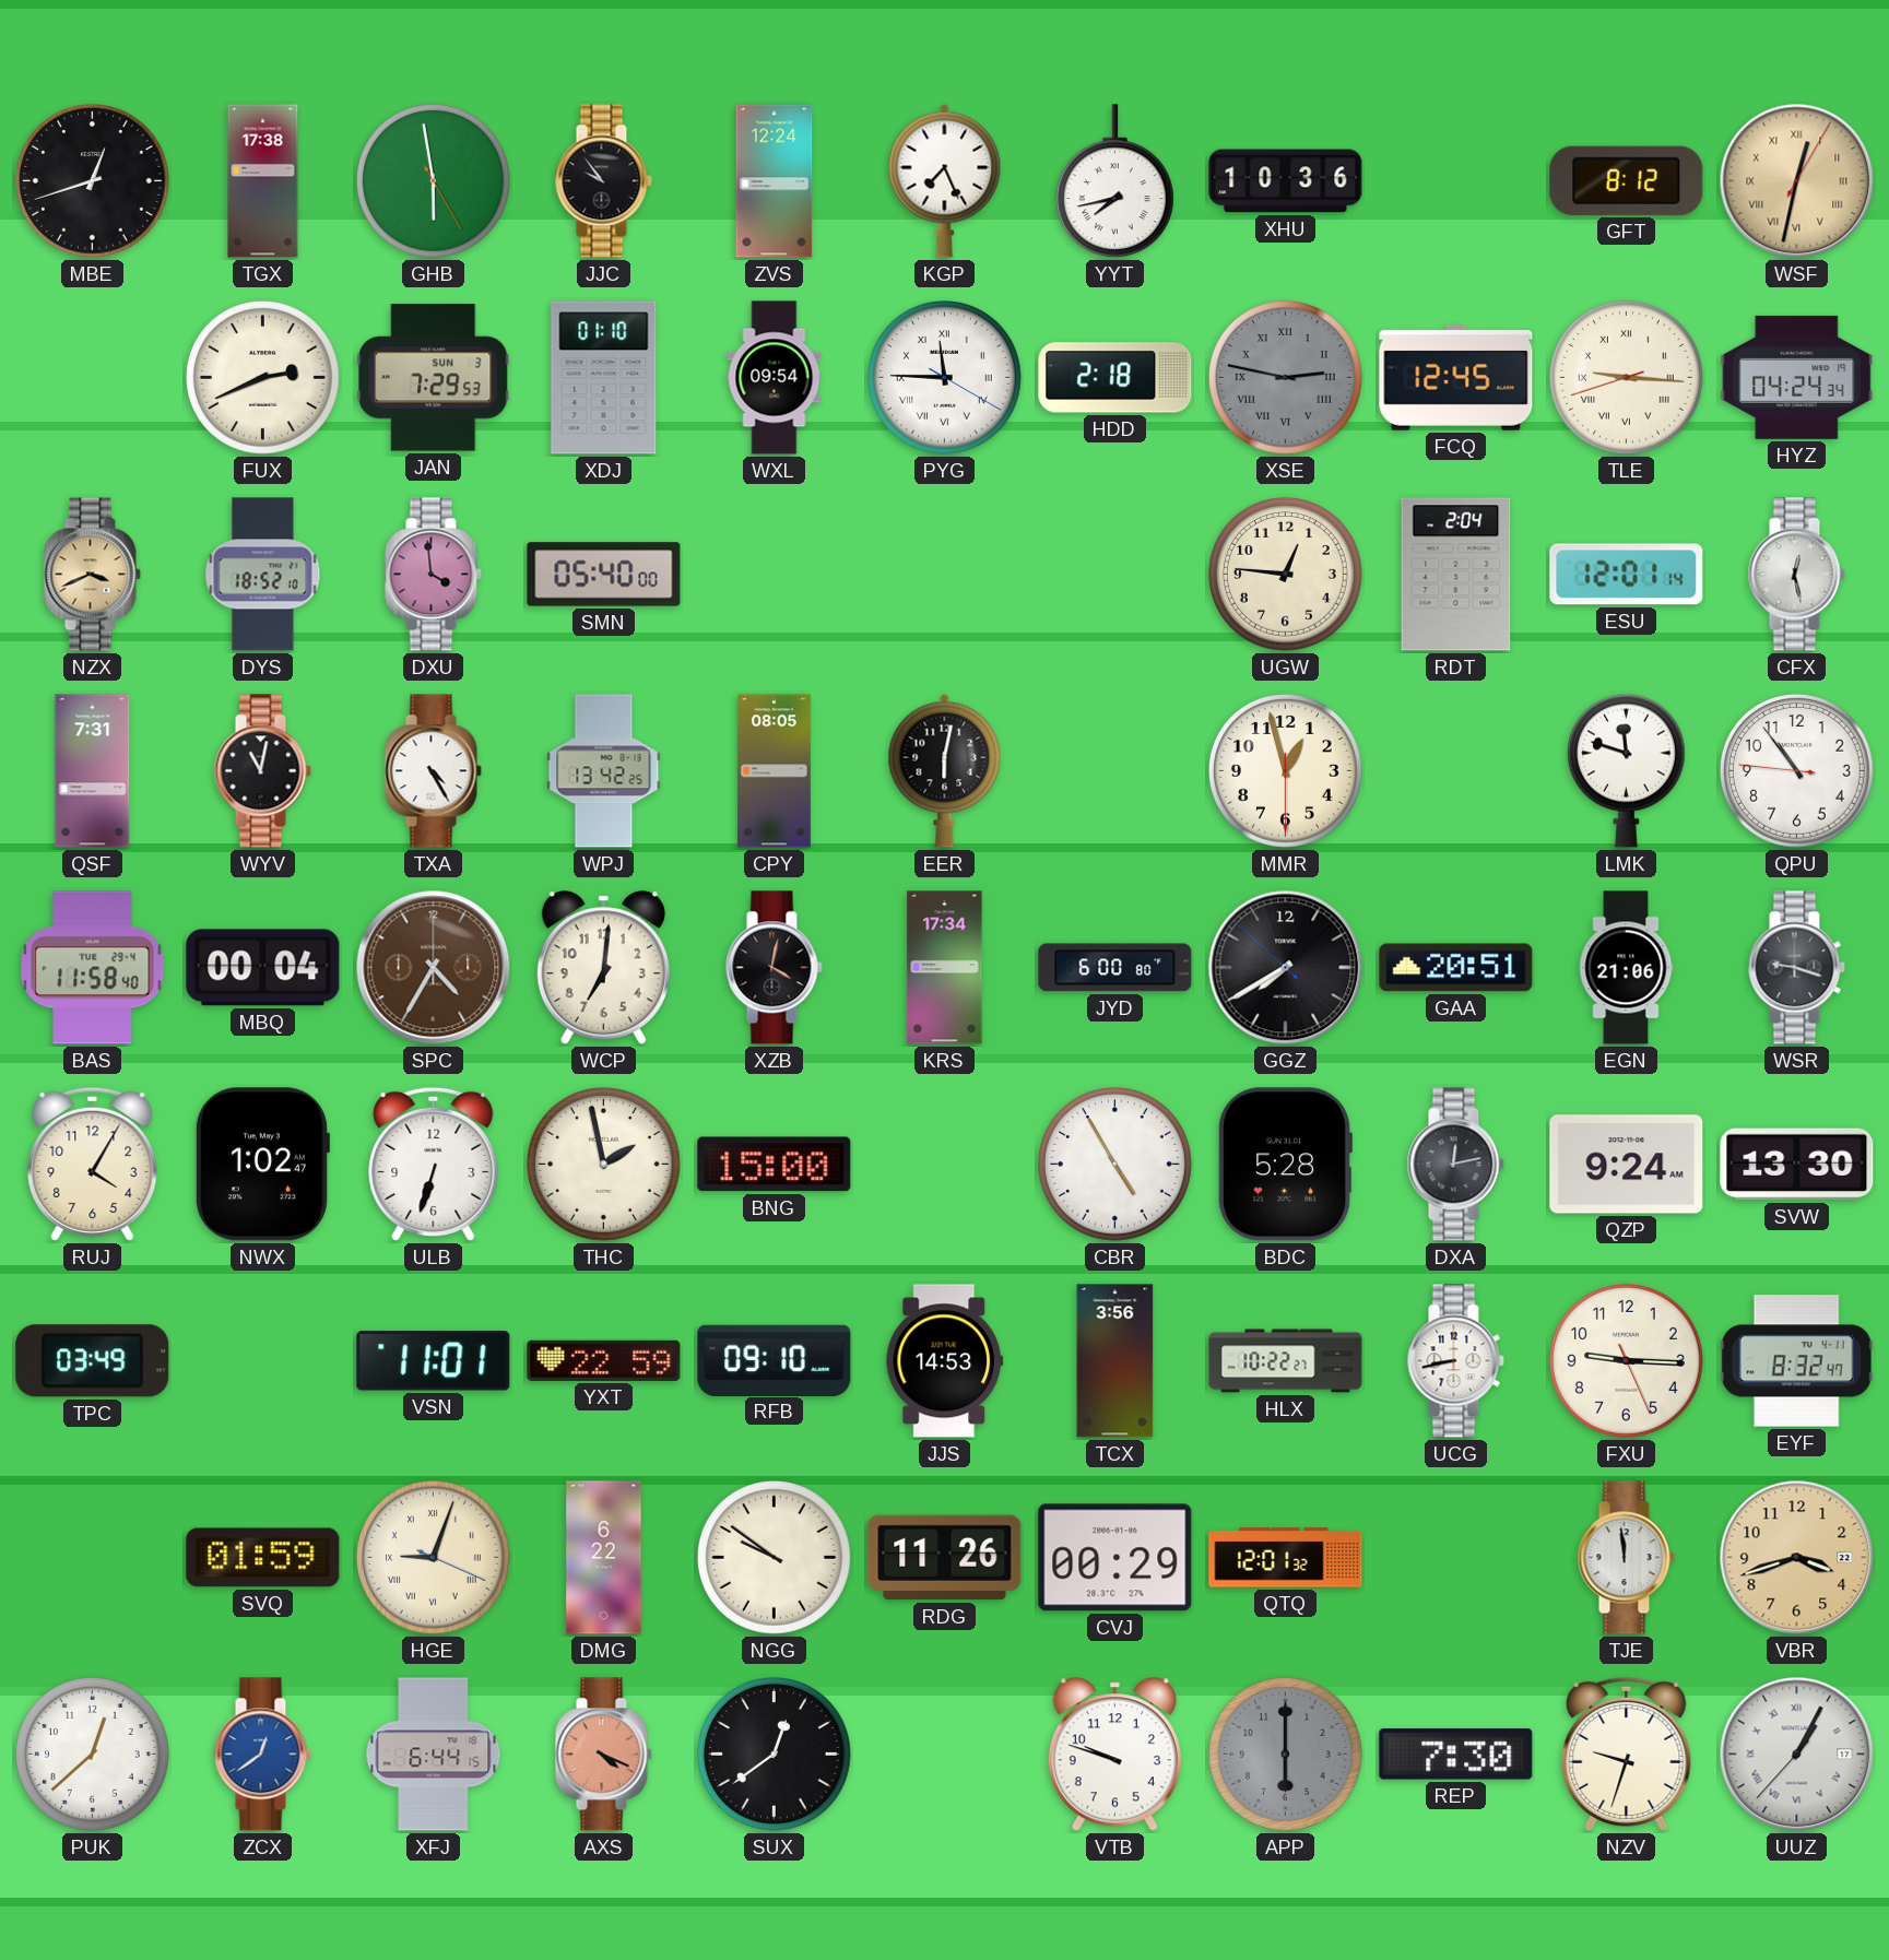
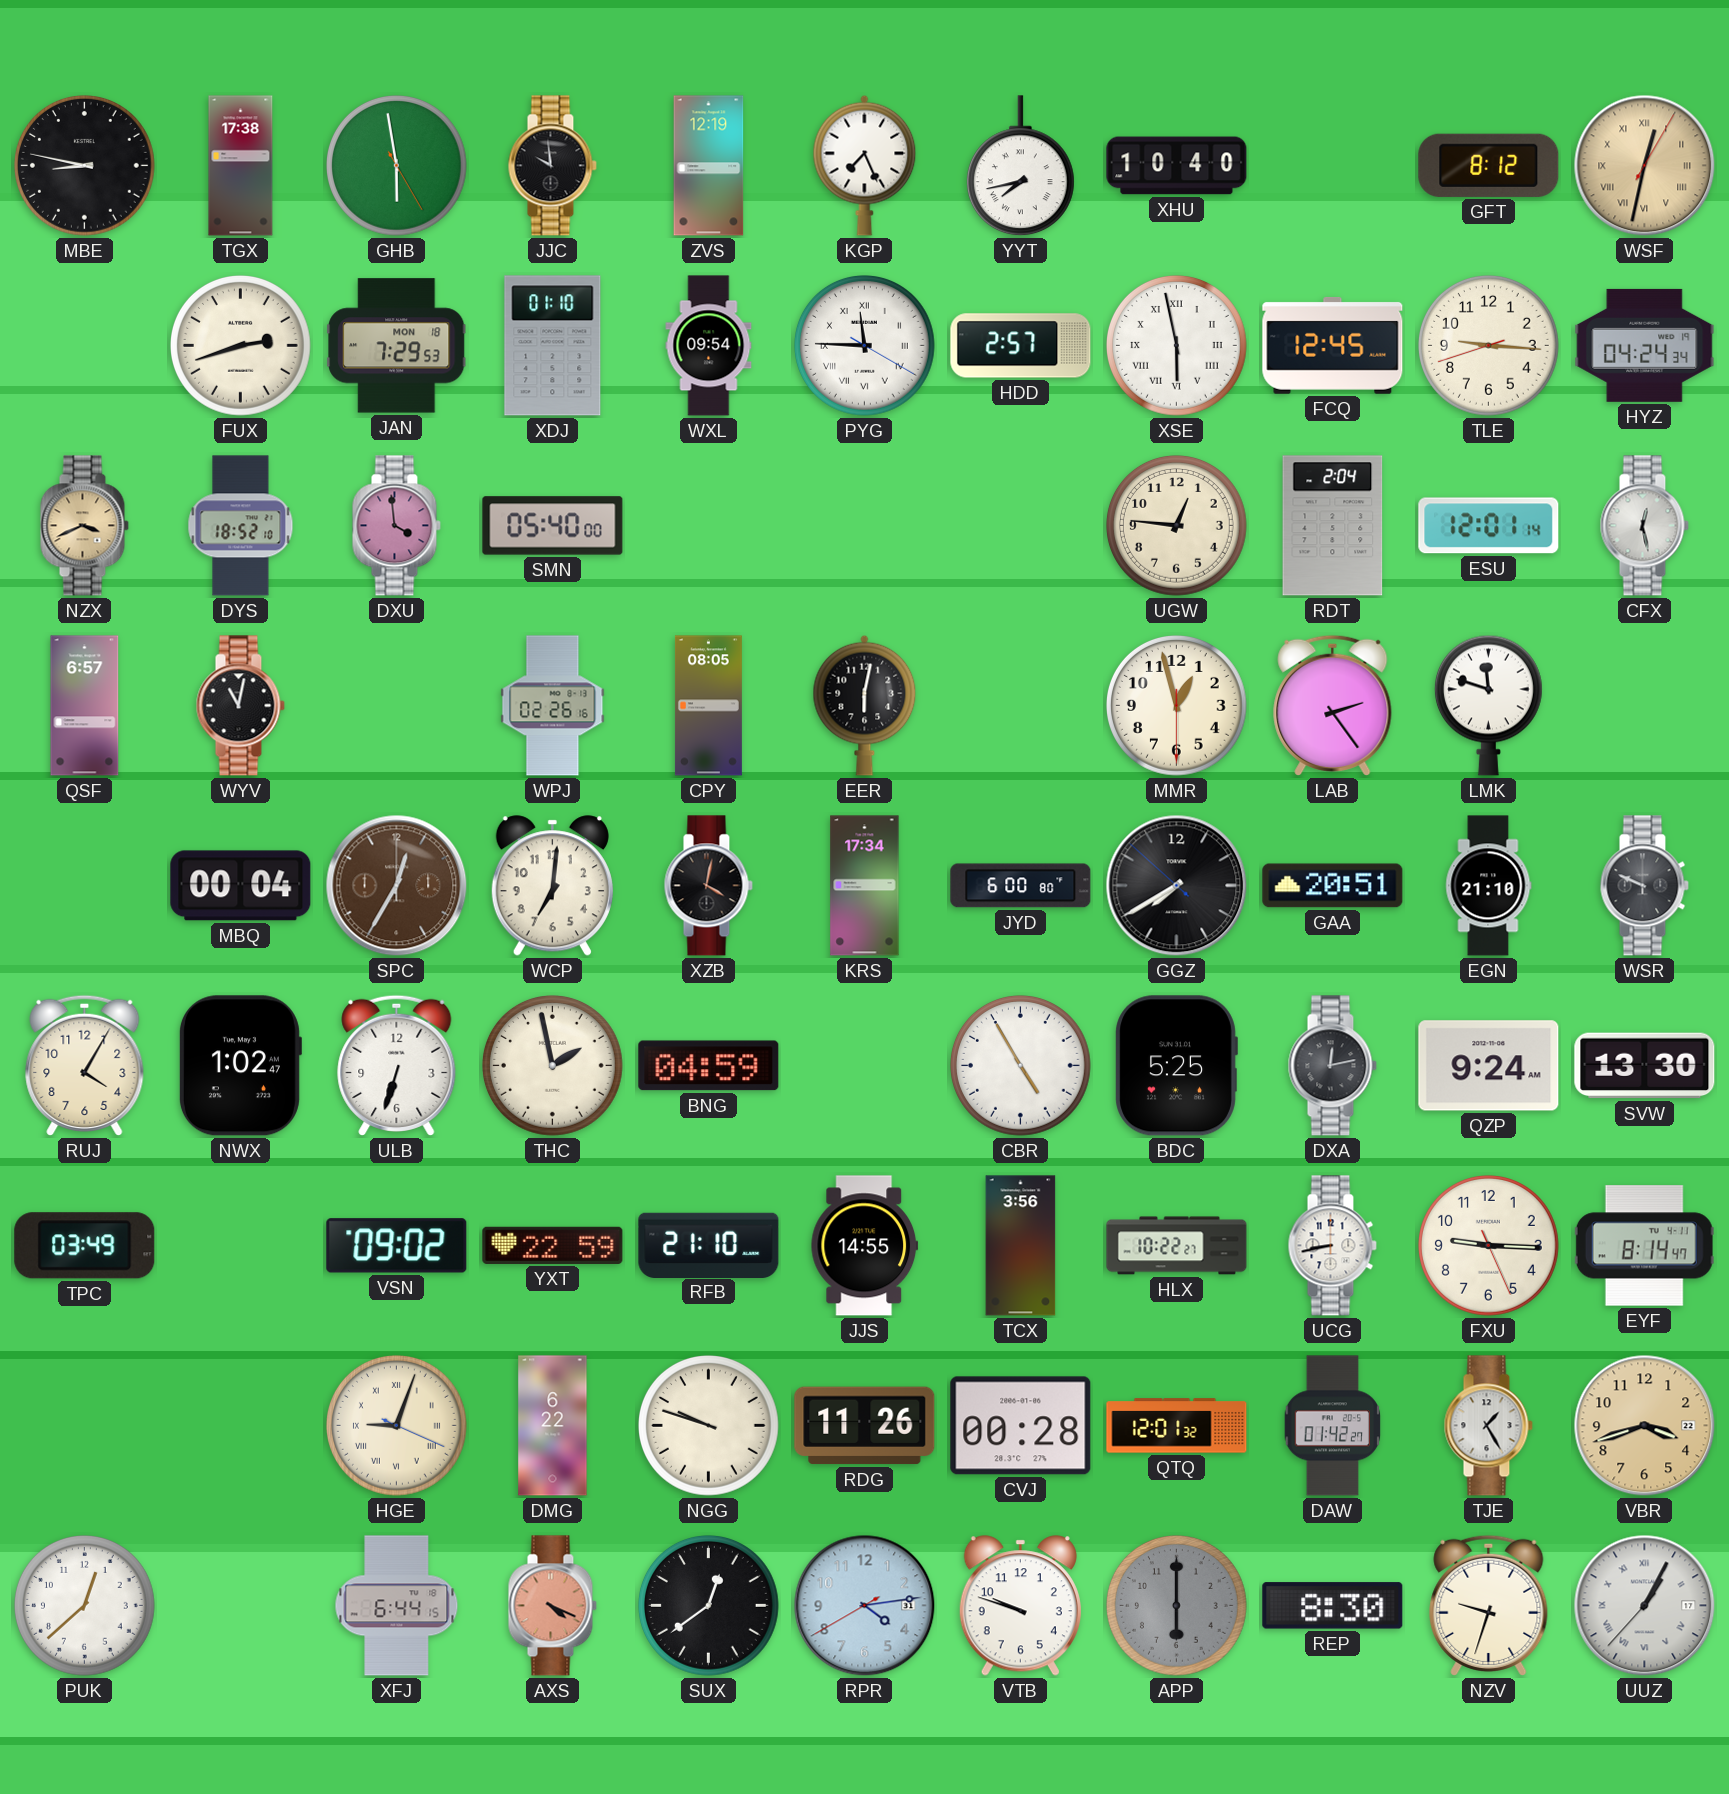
MBE: 12:42 -> 8:47 (85, 166)
JJC: 9:54 -> 9:59 (552, 166)
ZVS: 12:24 -> 12:19 (709, 166)
XHU: 10:36 -> 10:40 (1177, 166)
FUX: 2:41 -> 2:42 (241, 346)
JAN date: SUN 3 -> MON 18 (397, 346)
HDD: 2:18 -> 2:57 (1021, 346)
XSE: 2:47 -> 5:58 (1177, 346)
XSE dial: grey -> white (1177, 346)
TLE numerals: Roman -> Arabic (1489, 346)
QSF: 7:31 -> 6:57 (85, 706)
TXA: 4:25 -> none (433, 771)
WPJ: 13:42 -> 02:26 (553, 706)
LAB: none -> 2:24 (1333, 705)
QPU: 10:53 -> none (1797, 771)
BAS: 11:58 -> none (93, 968)
SPC: 4:35 -> 12:35 (397, 886)
EGN: 21:06 -> 21:10 (1489, 886)
WSR: 9:18 -> 9:49 (1644, 886)
BNG: 15:00 -> 04:59 (709, 1066)
BDC: 5:28 -> 5:25 (1176, 1066)
VSN: 11:01 -> 09:02 (397, 1246)
RFB: 09:10 -> 21:10 (709, 1245)
JJS: 14:53 -> 14:55 (865, 1246)
EYF: 8:32 -> 8:14 (1644, 1246)
SVQ: 01:59 -> none (263, 1558)
NGG: 9:51 -> 9:48 (709, 1426)
CVJ: 00:29 -> 00:28 (1021, 1426)
DAW: none -> 01:42 (1333, 1426)
TJE: 11:59 -> 1:25 (1488, 1426)
ZCX: 12:39 -> none (262, 1755)
RPR: none -> 4:13 (865, 1606)
REP: 7:30 -> 8:30 (1333, 1606)
